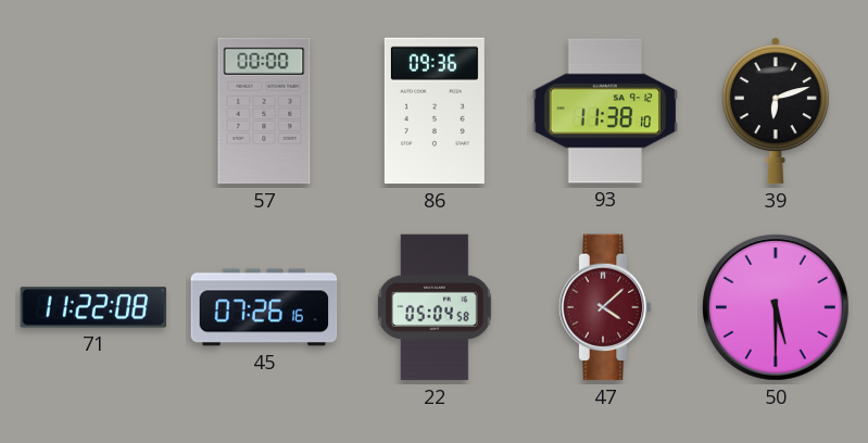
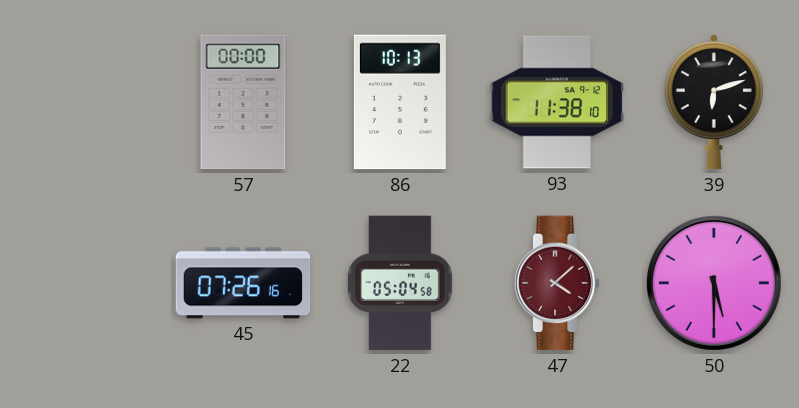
86: 09:36 -> 10:13 (400, 102)
71: 11:22 -> none (93, 307)
